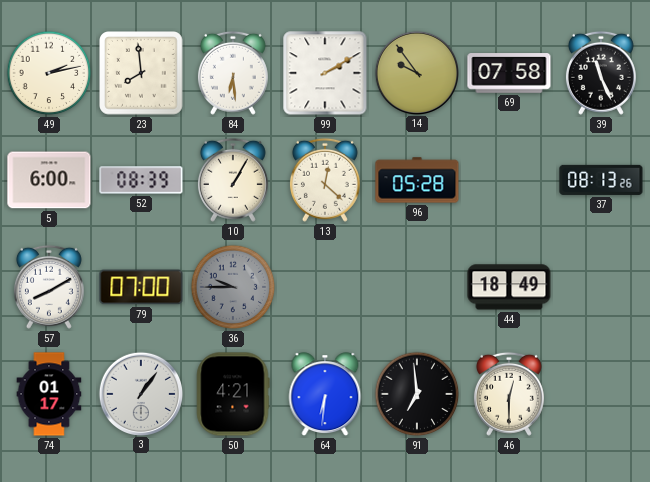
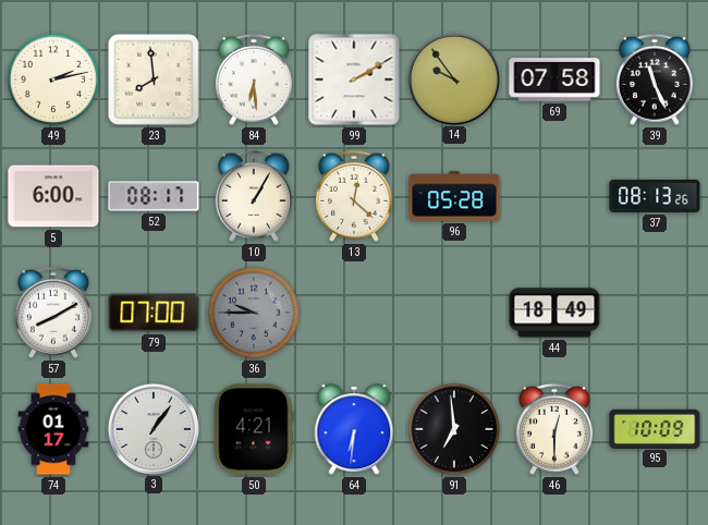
52: 08:39 -> 08:17 (154, 196)
95: none -> 10:09 (655, 428)
